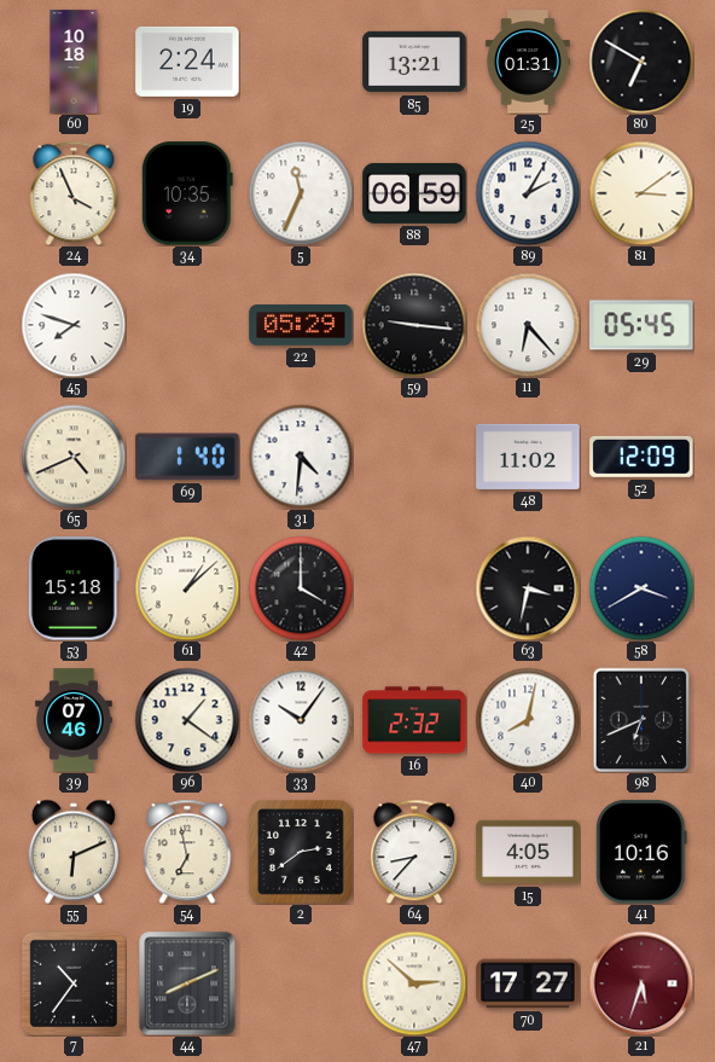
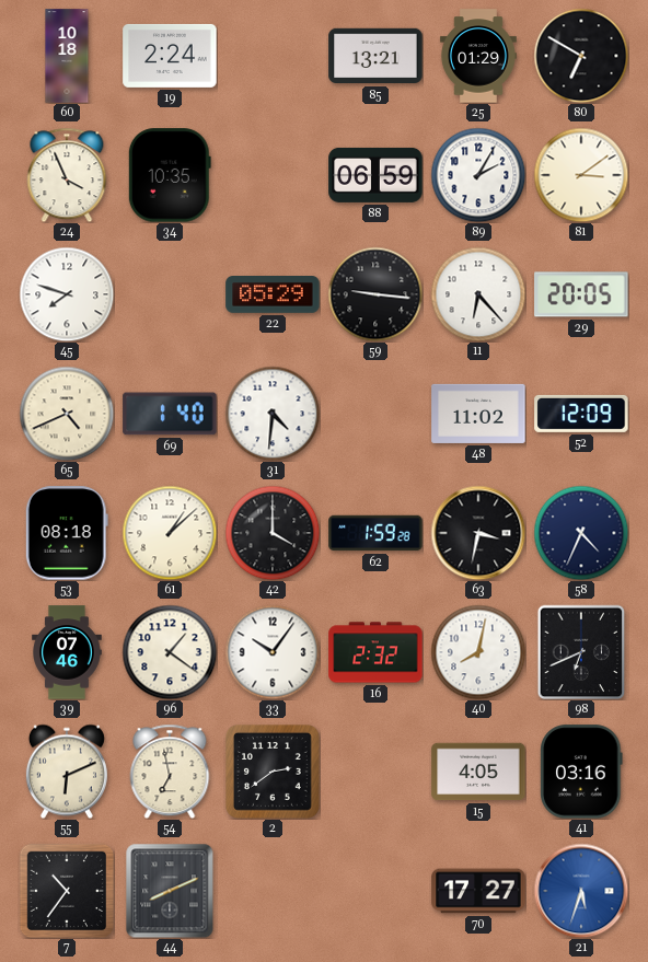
25: 01:31 -> 01:29 (478, 56)
5: 11:34 -> none (301, 193)
29: 05:45 -> 20:05 (581, 294)
53: 15:18 -> 08:18 (67, 533)
62: none -> 1:59 (375, 533)
58: 3:40 -> 4:34 (581, 533)
64: 8:37 -> none (414, 852)
41: 10:16 -> 03:16 (581, 772)
47: 2:52 -> none (414, 983)
21 dial: burgundy -> blue (581, 891)
